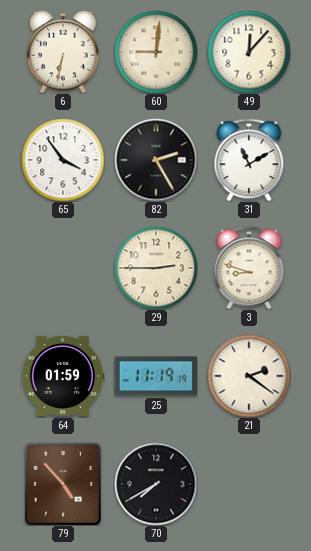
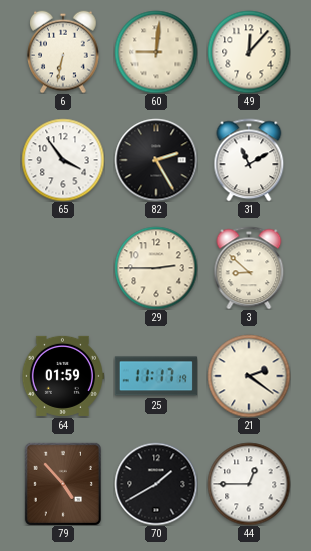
3: 8:48 -> 8:52 (249, 268)
25: 11:19 -> 11:17 (156, 376)
70: 7:40 -> 1:40 (156, 484)
44: none -> 12:45 (249, 484)
